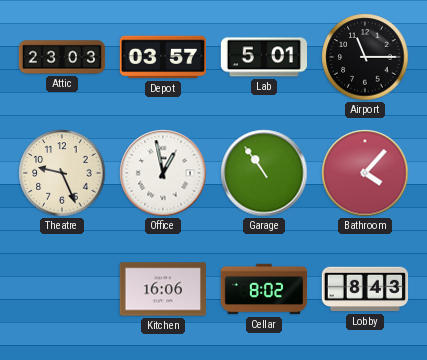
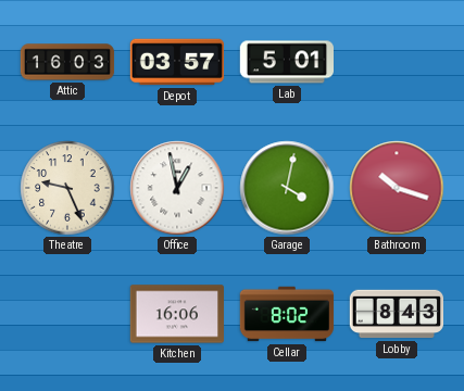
Attic: 23:03 -> 16:03 (67, 62)
Airport: 11:15 -> none (365, 57)
Garage: 10:54 -> 4:02 (287, 188)
Bathroom: 4:07 -> 10:18 (397, 188)
